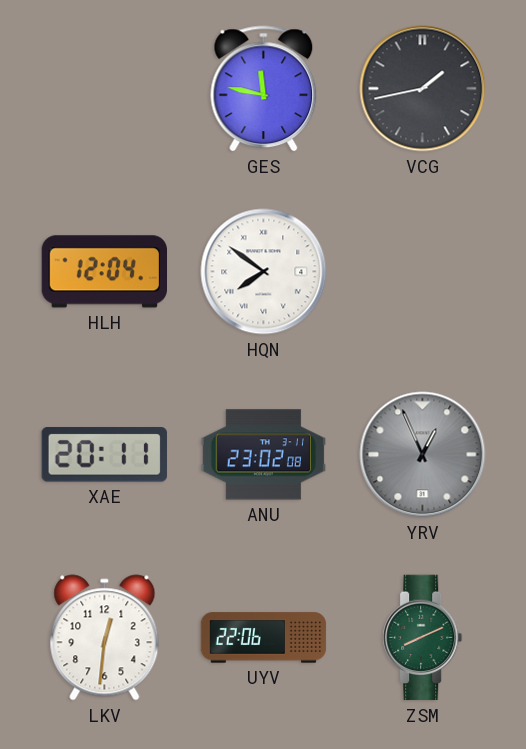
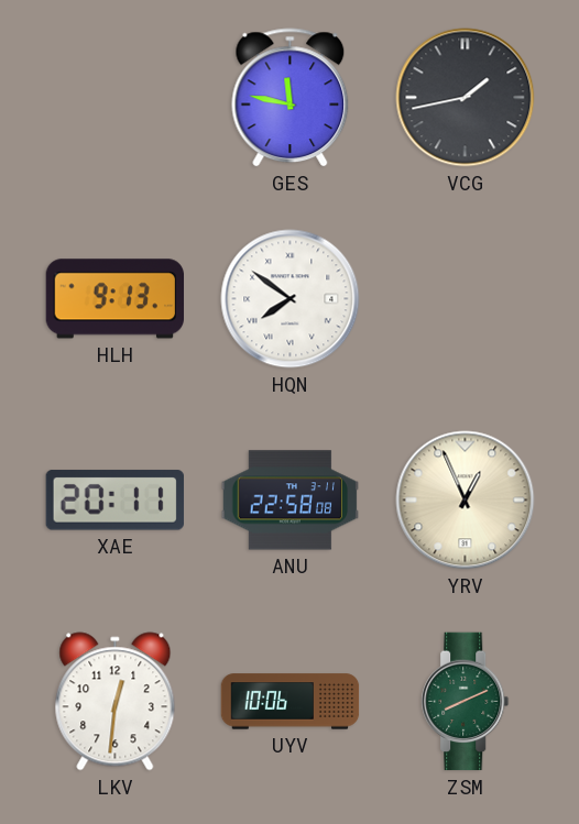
HLH: 12:04 -> 9:13 (114, 299)
ANU: 23:02 -> 22:58 (291, 501)
YRV dial: grey -> cream (466, 501)
UYV: 22:06 -> 10:06 (291, 702)
